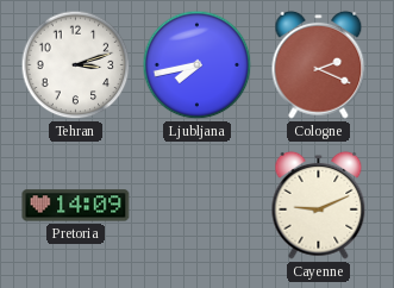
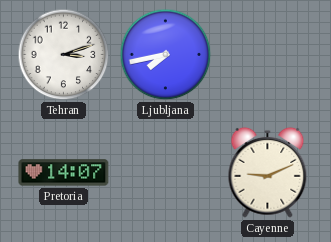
Cologne: 2:19 -> none (319, 64)
Pretoria: 14:09 -> 14:07 (64, 173)
